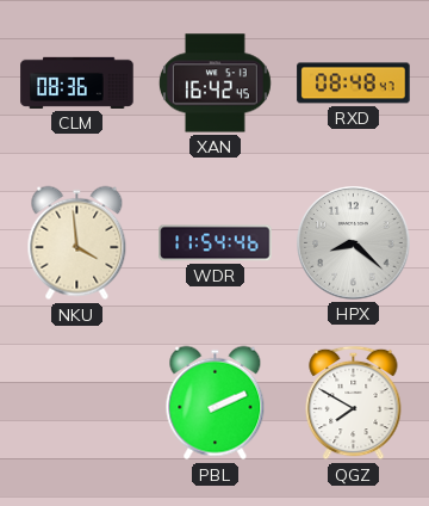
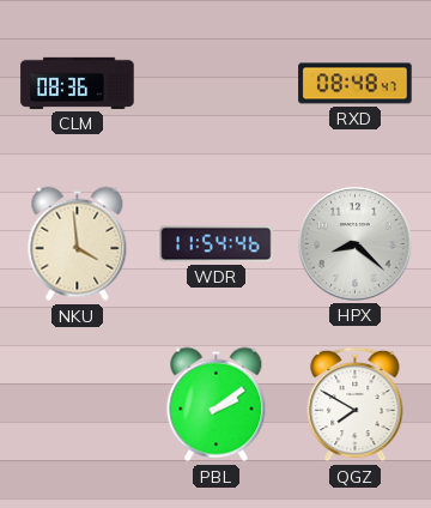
XAN: 16:42 -> none (214, 84)
PBL: 2:11 -> 2:09 (217, 405)
